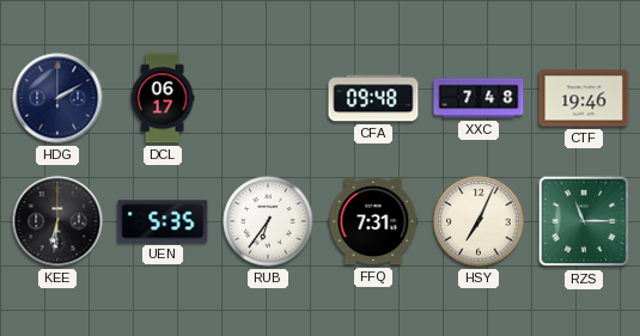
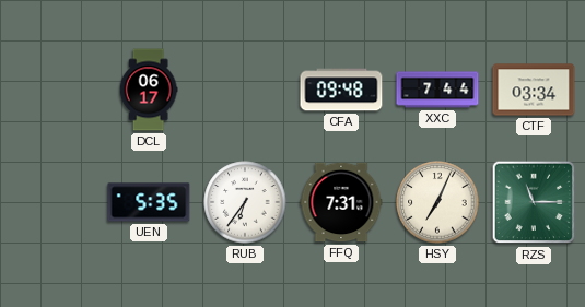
HDG: 2:10 -> none (57, 98)
XXC: 7:48 -> 7:44 (437, 90)
CTF: 19:46 -> 03:34 (534, 90)
KEE: 6:31 -> none (57, 221)
